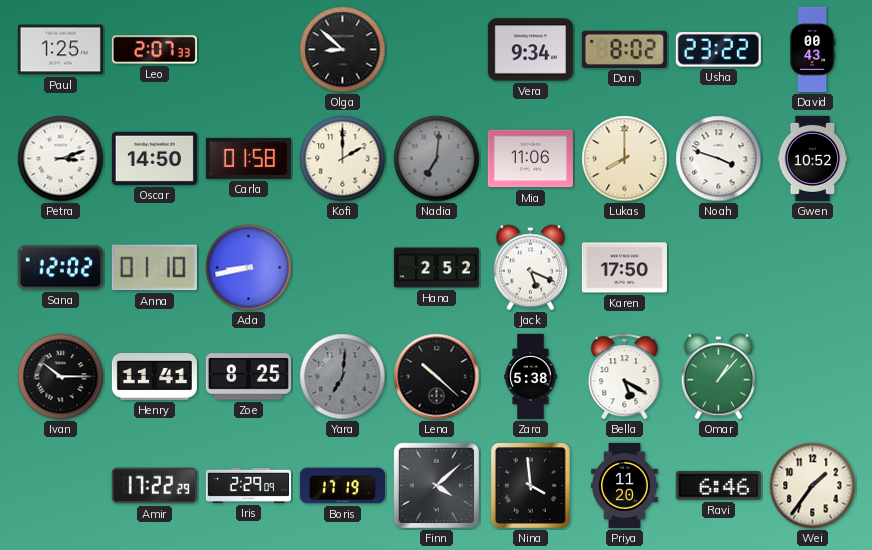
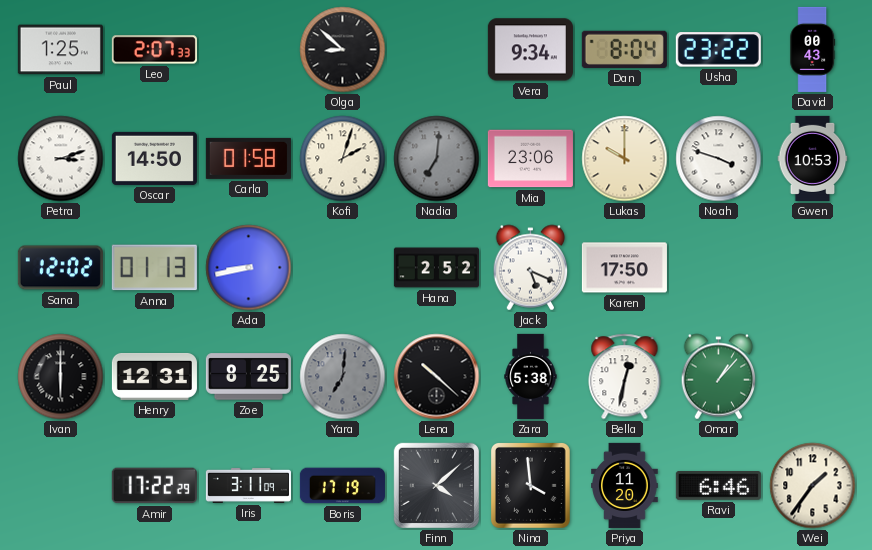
Dan: 8:02 -> 8:04 (624, 49)
Kofi: 2:00 -> 2:03 (343, 159)
Mia: 11:06 -> 23:06 (530, 159)
Lukas: 8:00 -> 10:00 (625, 159)
Gwen: 10:52 -> 10:53 (813, 158)
Anna: 01:10 -> 01:13 (154, 268)
Ivan: 10:15 -> 6:00 (61, 377)
Henry: 11:41 -> 12:31 (154, 376)
Bella: 5:20 -> 12:32 (625, 377)
Iris: 2:29 -> 3:11 (248, 485)
